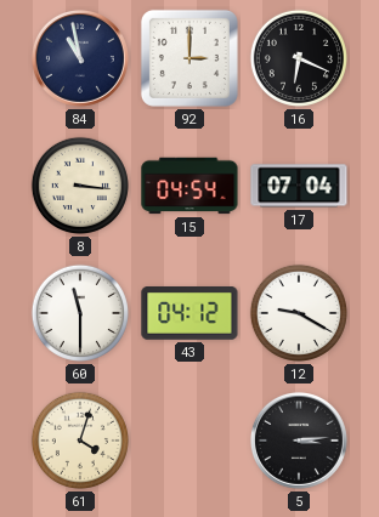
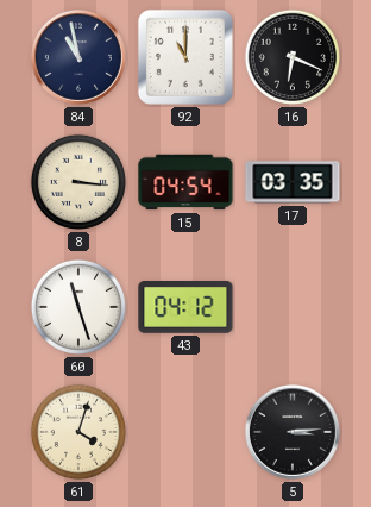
92: 3:00 -> 11:00 (185, 57)
17: 07:04 -> 03:35 (293, 182)
60: 11:30 -> 11:27 (78, 307)
12: 9:20 -> none (299, 313)
